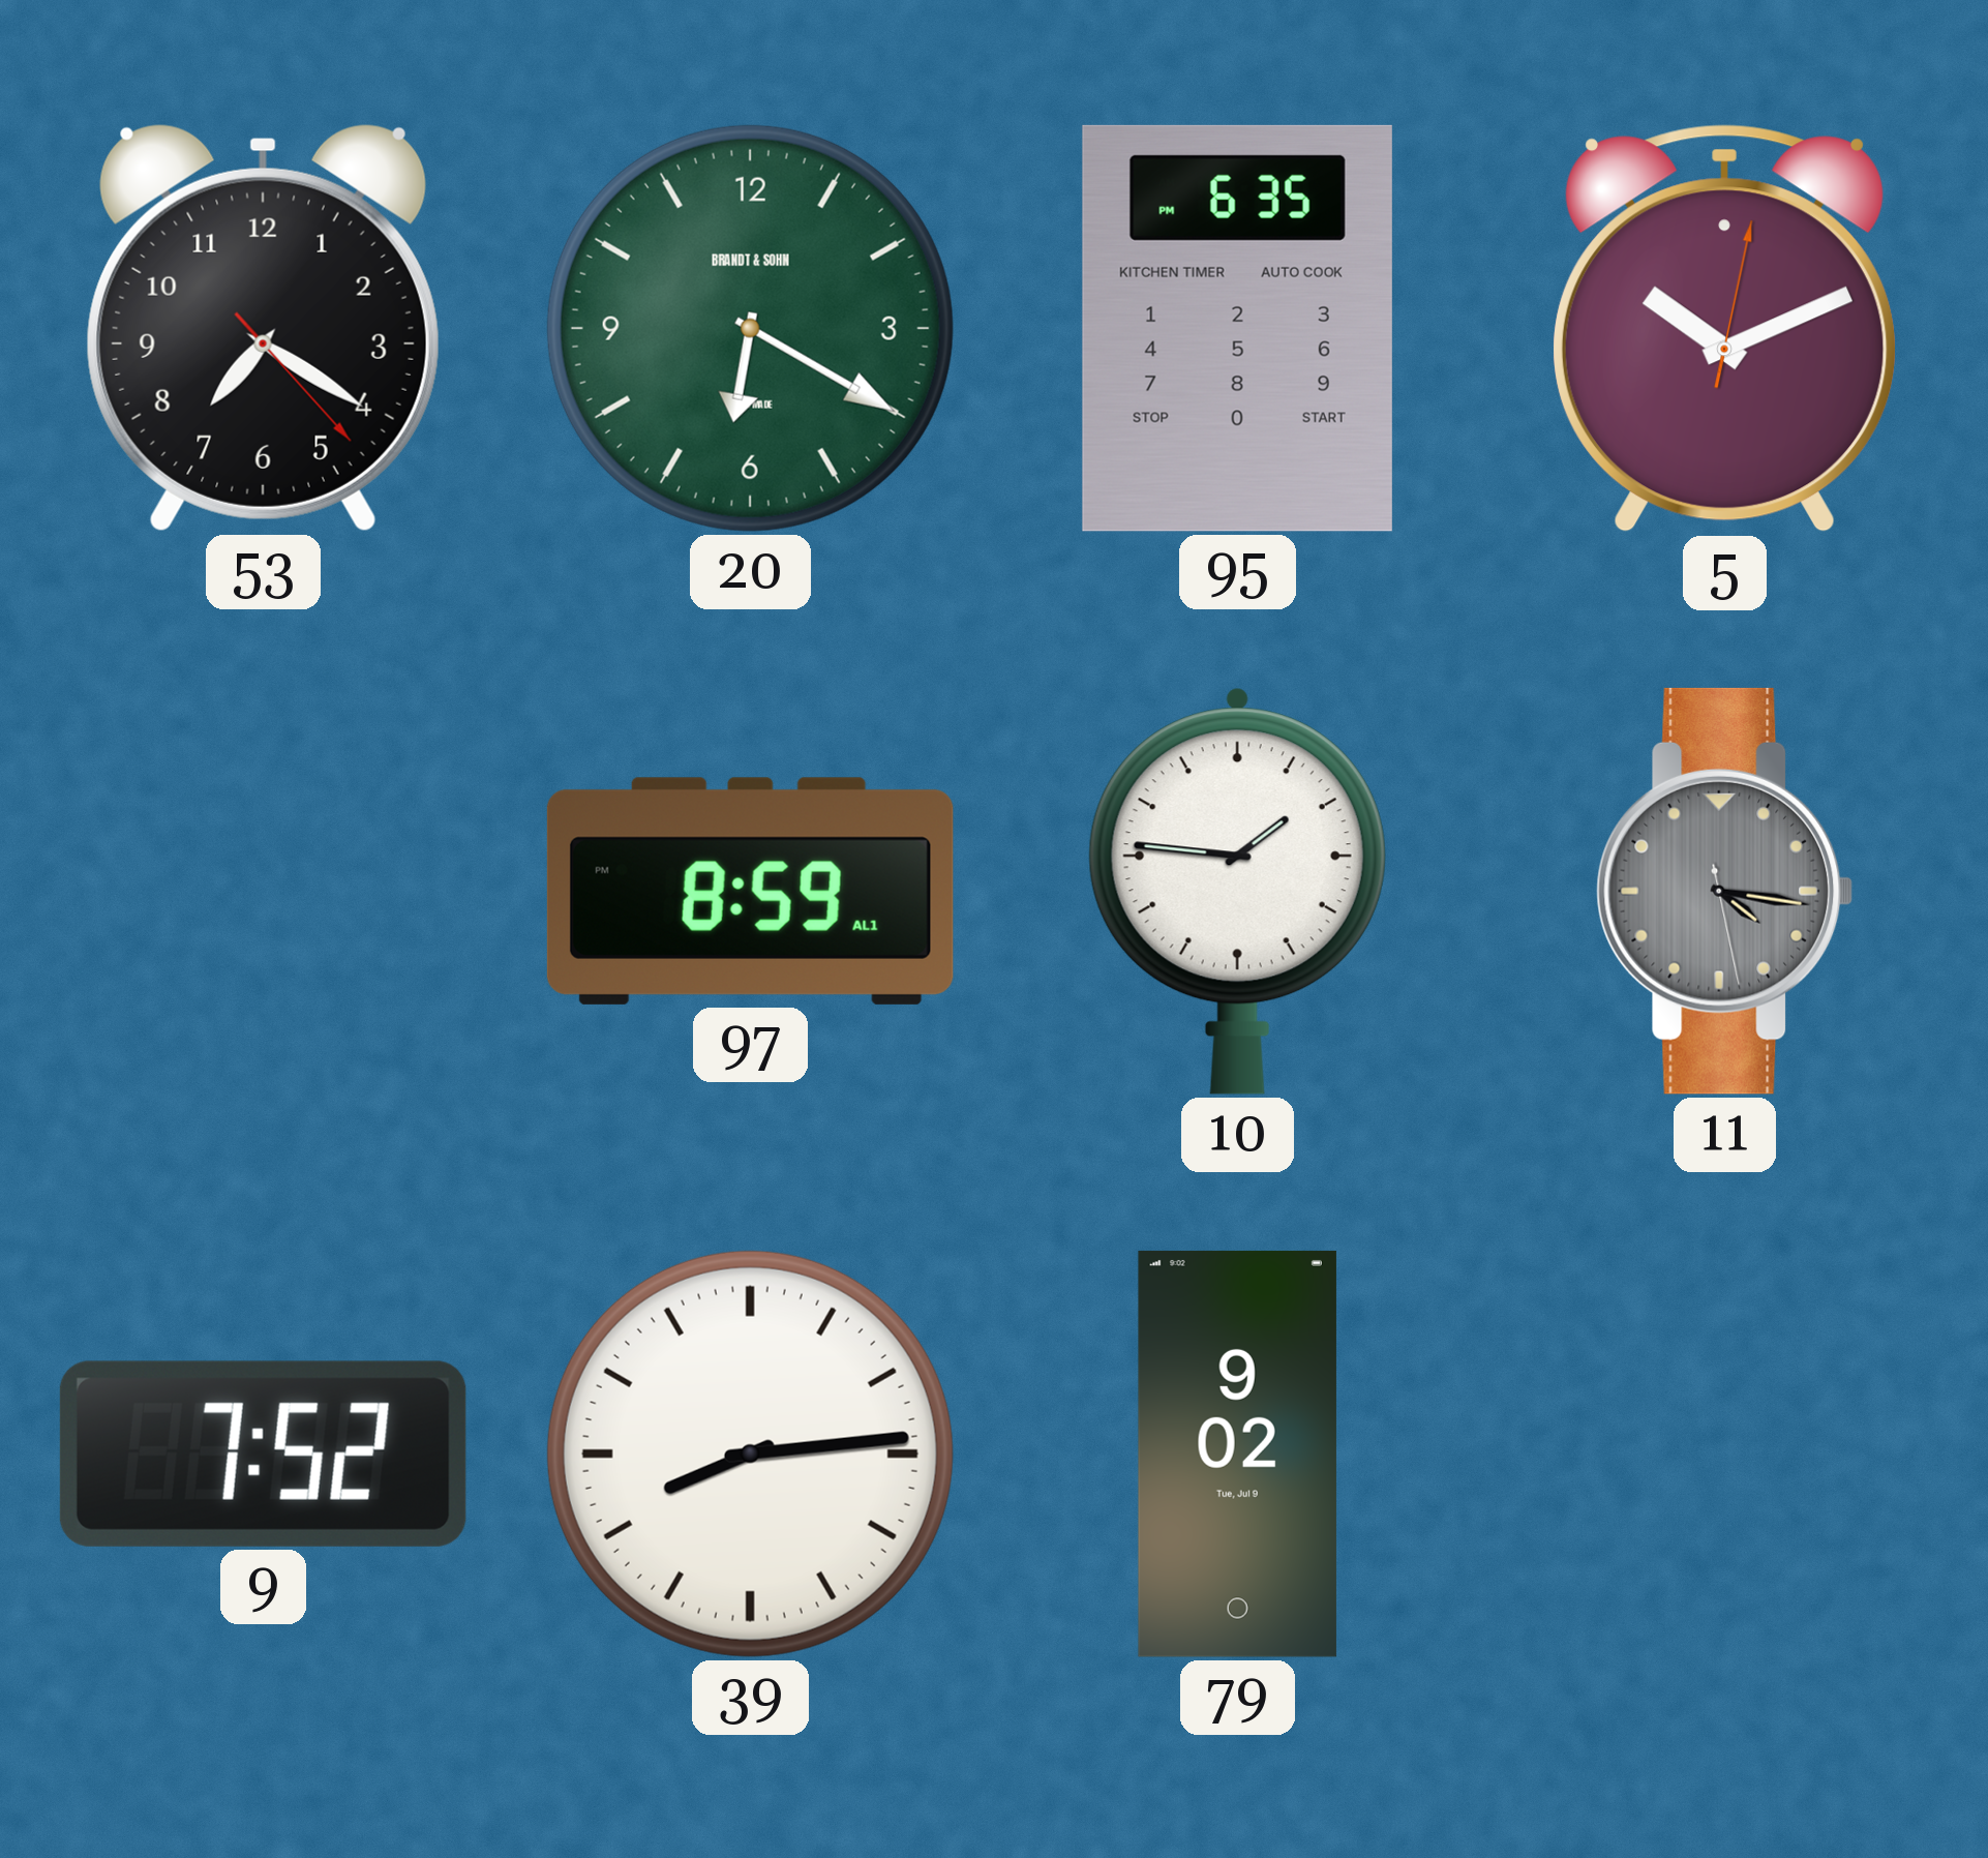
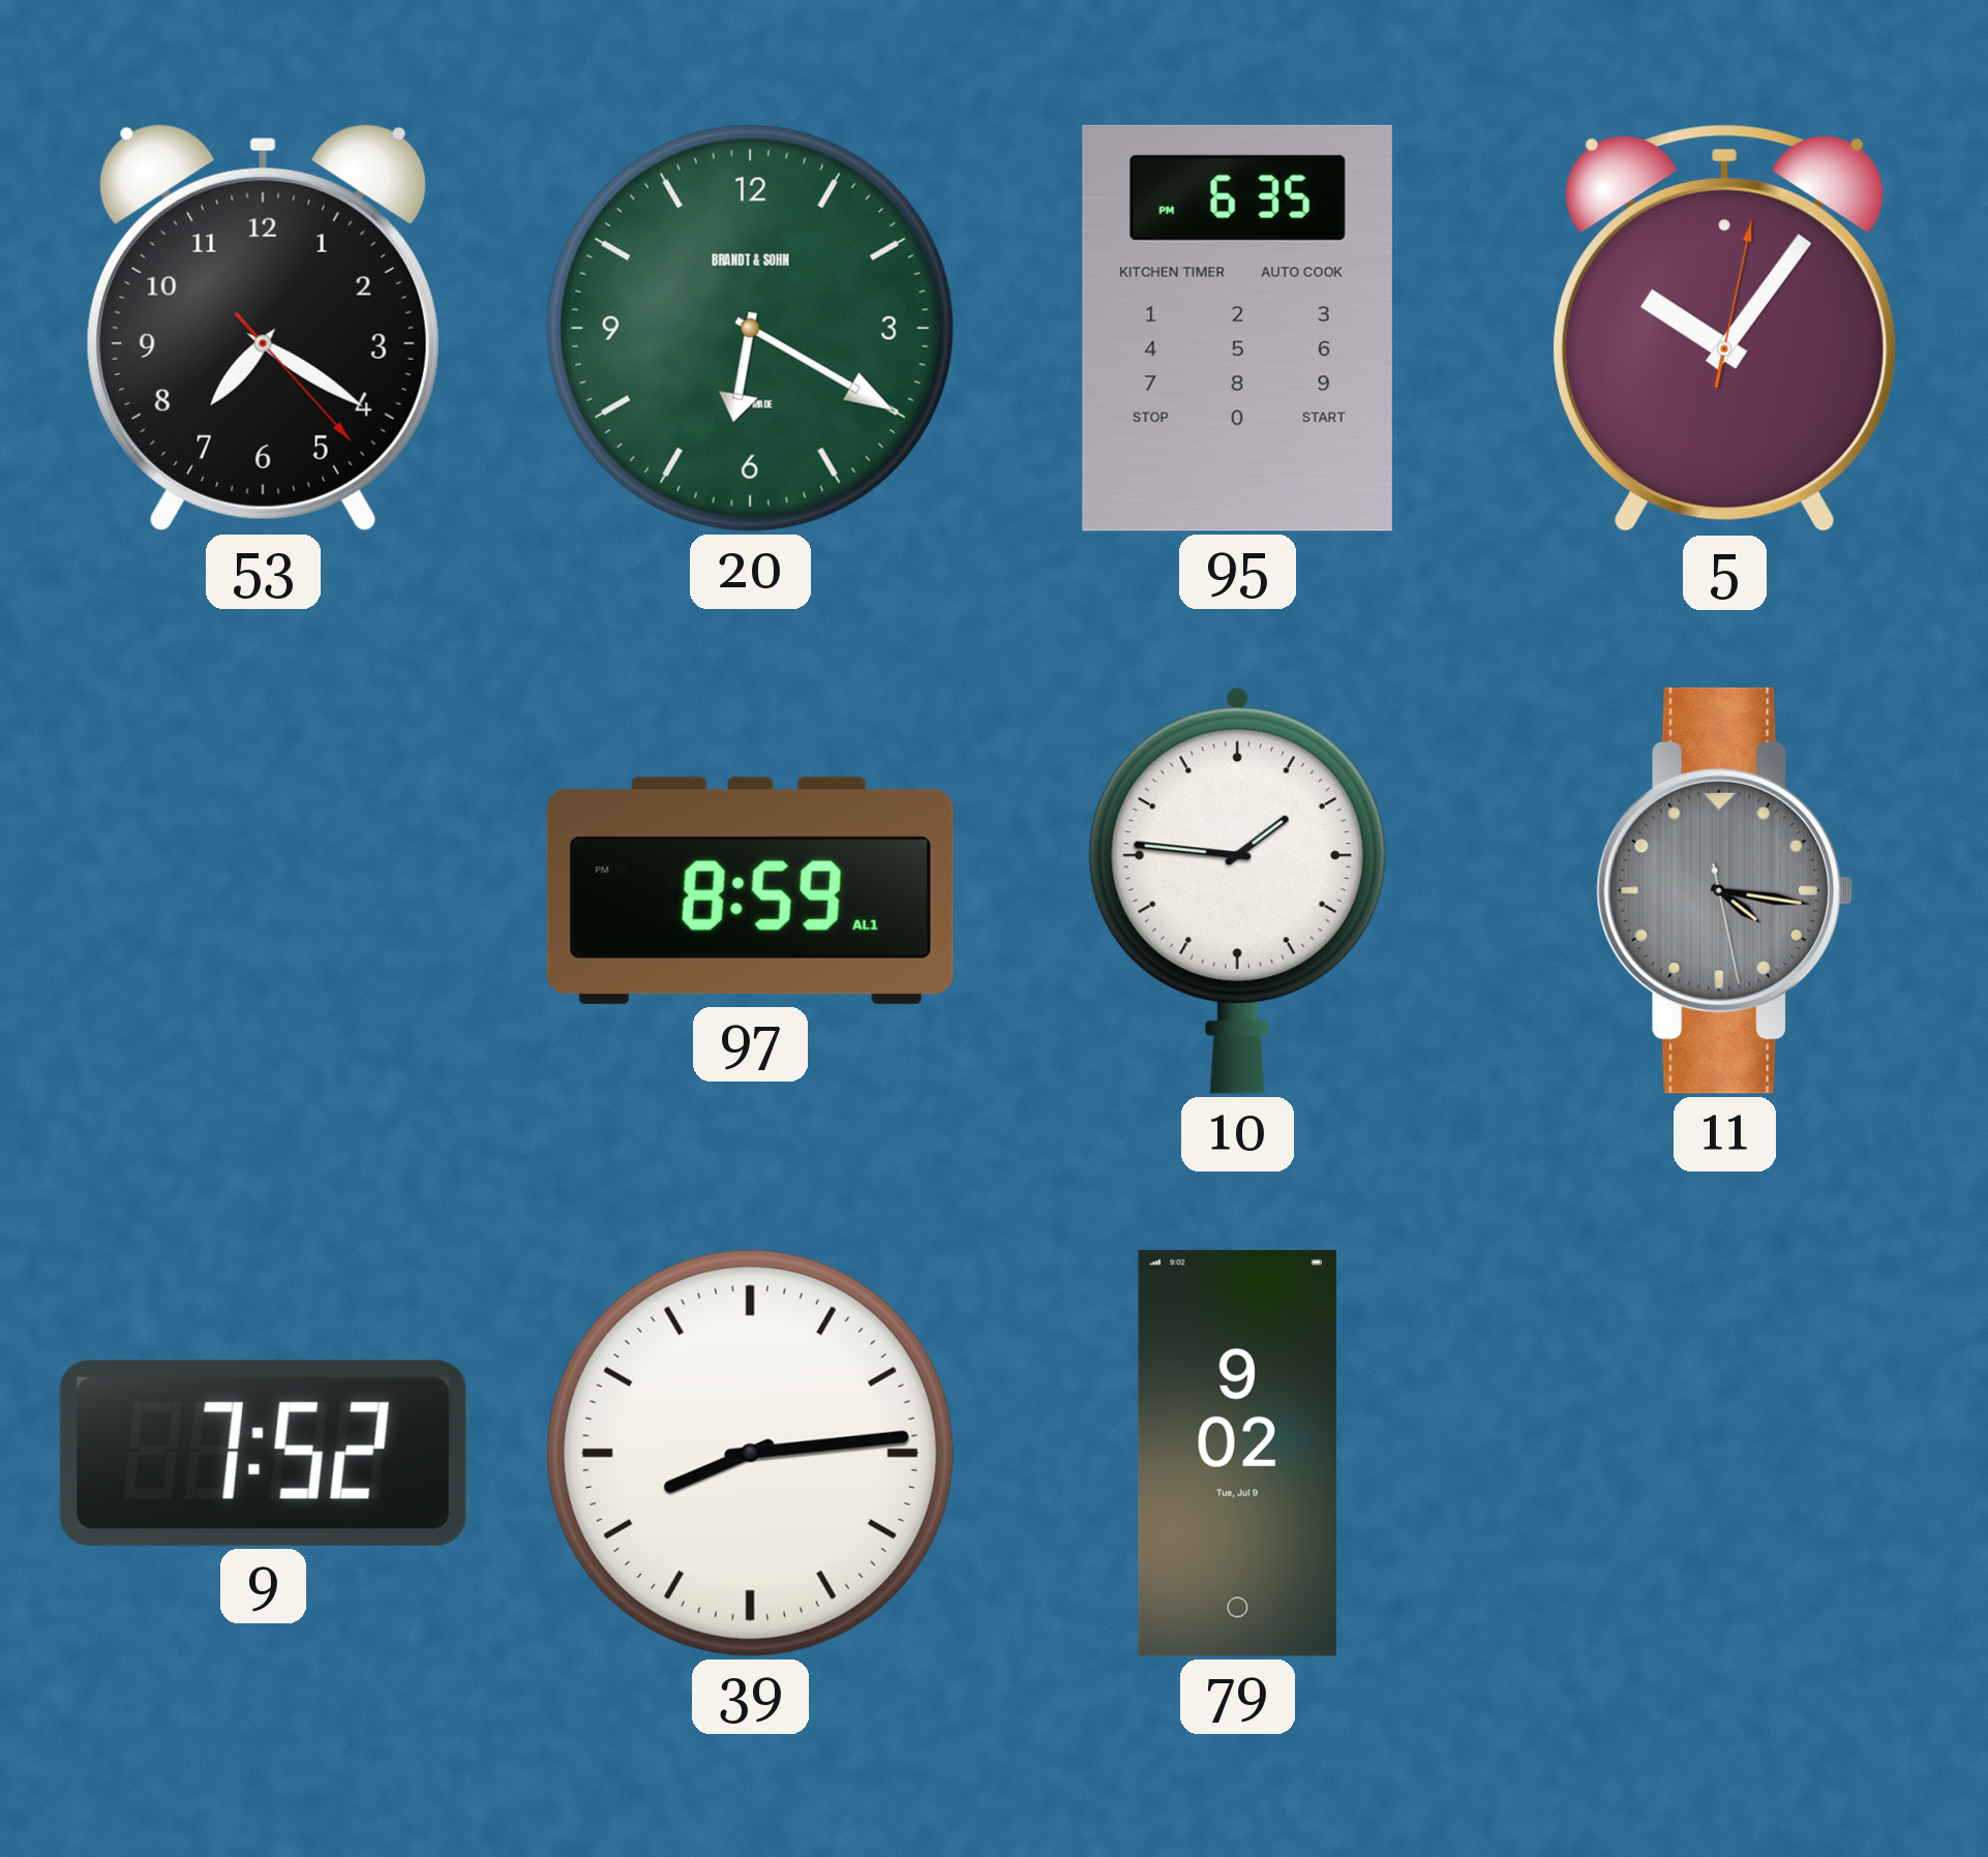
5: 10:11 -> 10:06 (1724, 329)
